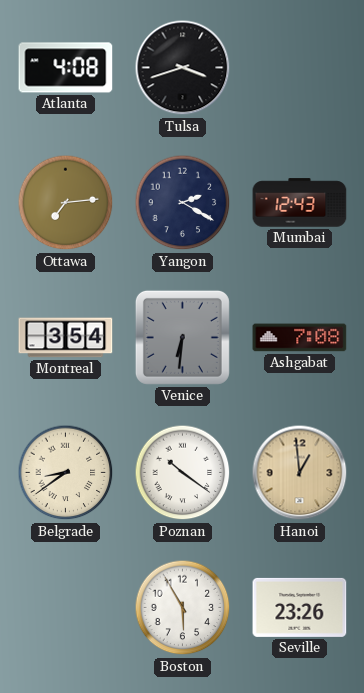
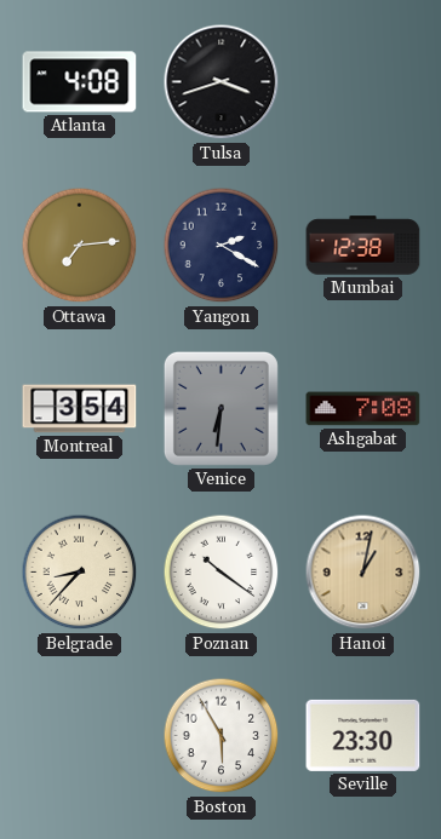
Mumbai: 12:43 -> 12:38 (363, 246)
Belgrade: 8:39 -> 8:37 (80, 573)
Hanoi: 12:59 -> 1:02 (363, 573)
Seville: 23:26 -> 23:30 (363, 735)
